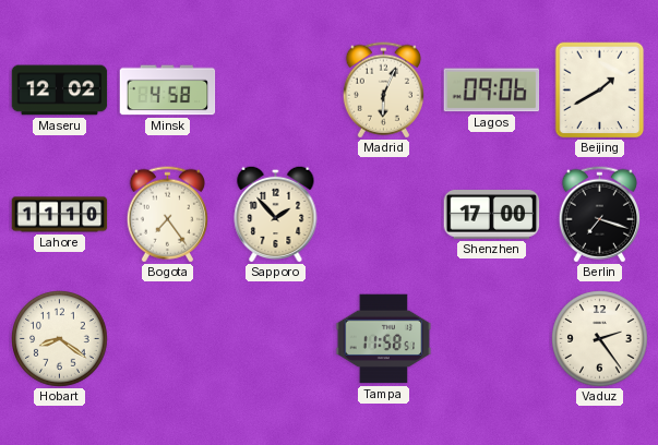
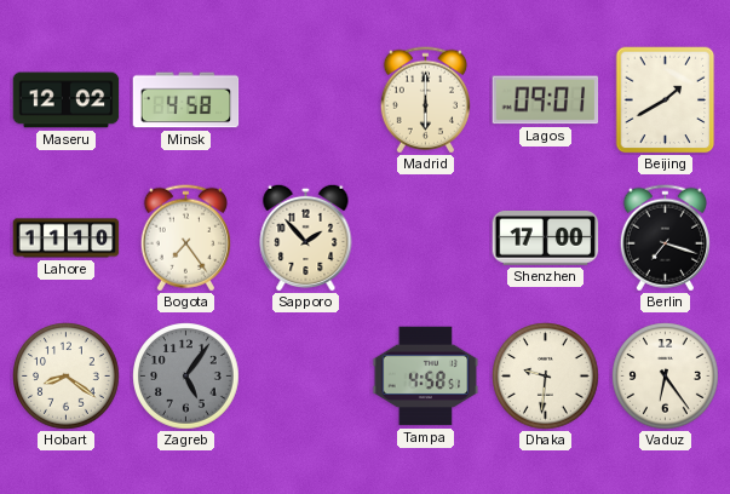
Madrid: 6:04 -> 6:00 (425, 100)
Lagos: 09:06 -> 09:01 (546, 100)
Zagreb: none -> 5:06 (186, 377)
Tampa: 11:58 -> 4:58 (426, 377)
Dhaka: none -> 9:31 (546, 377)
Vaduz: 2:24 -> 6:24 (666, 377)
